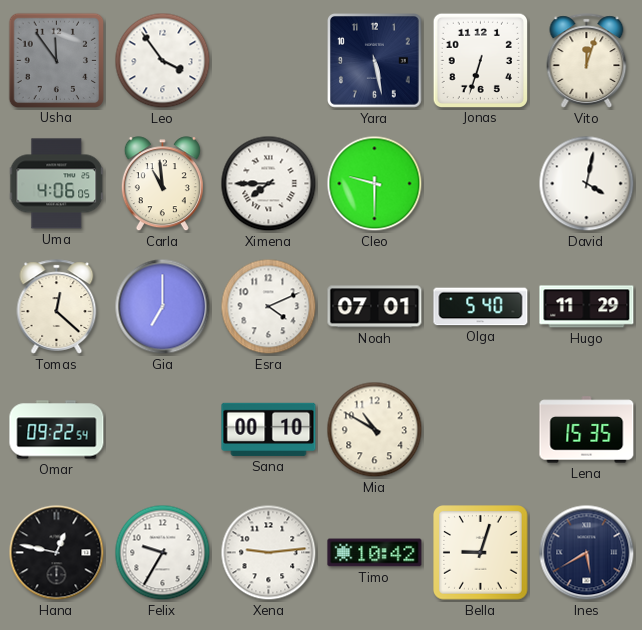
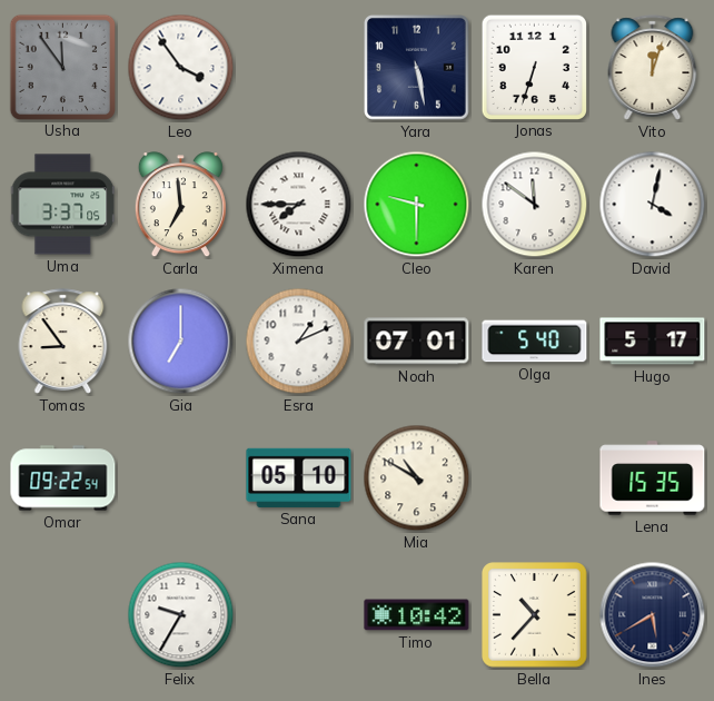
Uma: 4:06 -> 3:37 (63, 205)
Carla: 10:59 -> 6:59 (180, 205)
Karen: none -> 11:51 (535, 205)
Tomas: 12:22 -> 8:54 (63, 342)
Esra: 4:11 -> 1:11 (299, 342)
Hugo: 11:29 -> 5:17 (653, 342)
Sana: 00:10 -> 05:10 (299, 477)
Hana: 12:47 -> none (57, 553)
Xena: 9:14 -> none (269, 553)
Bella: 9:03 -> 10:37 (535, 615)
